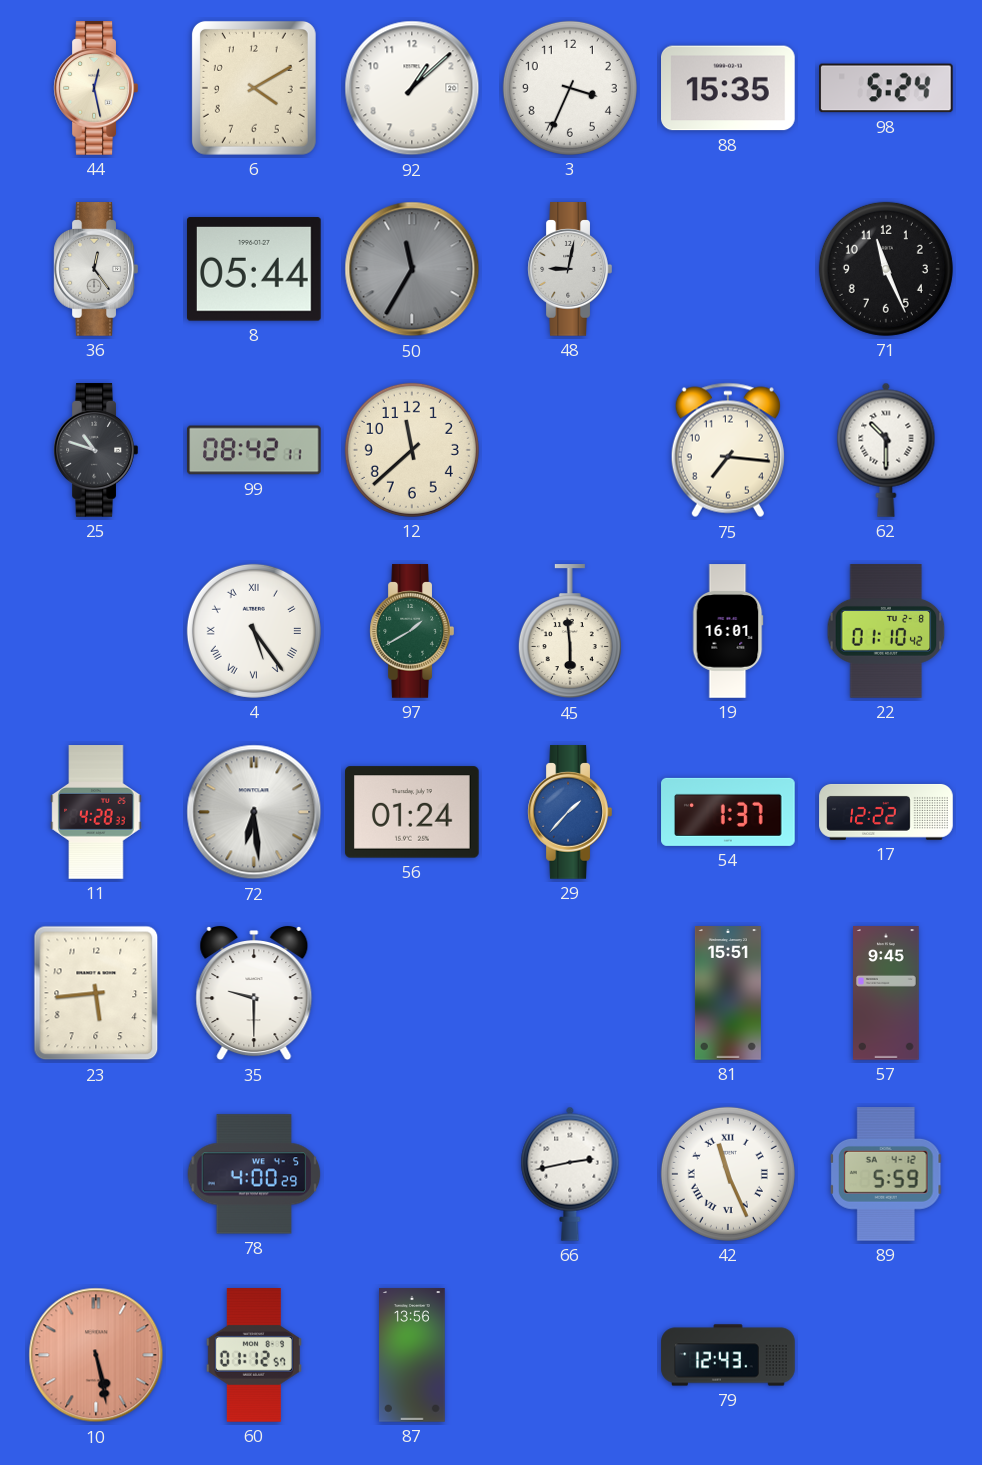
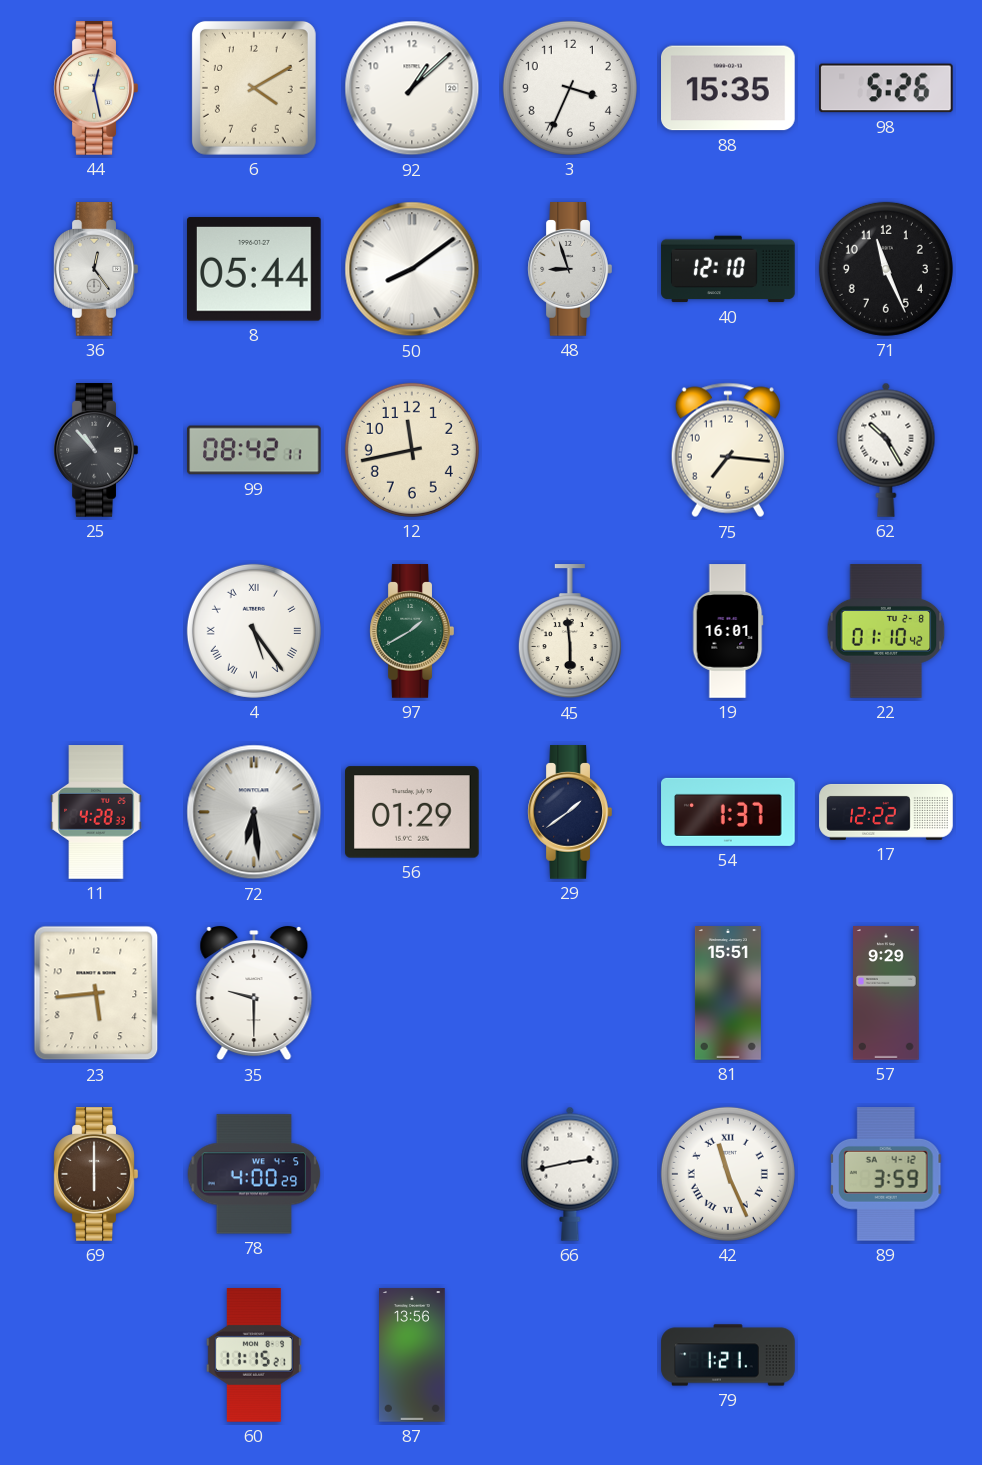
98: 5:24 -> 5:26 (887, 88)
50: 11:35 -> 8:09 (412, 269)
50 dial: grey -> white (412, 269)
48: 9:02 -> 8:57 (570, 269)
40: none -> 12:10 (728, 269)
25: 10:48 -> 10:53 (96, 450)
12: 11:38 -> 11:43 (412, 450)
62: 10:30 -> 10:25 (886, 450)
56: 01:24 -> 01:29 (413, 812)
29: 1:37 -> 1:39 (570, 812)
29 dial: blue -> navy (570, 812)
57: 9:45 -> 9:29 (886, 993)
69: none -> 6:00 (96, 1174)
89: 5:59 -> 3:59 (886, 1174)
10: 5:28 -> none (96, 1355)
60: 01:12 -> 11:15 (254, 1355)
79: 12:43 -> 1:21 (728, 1355)
